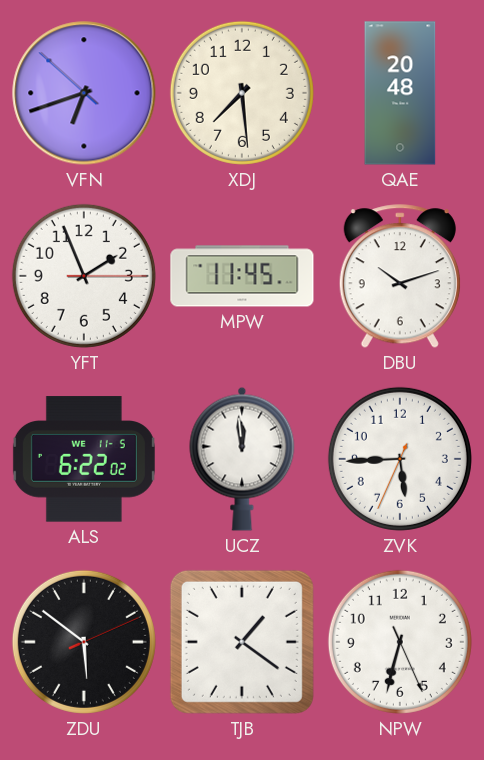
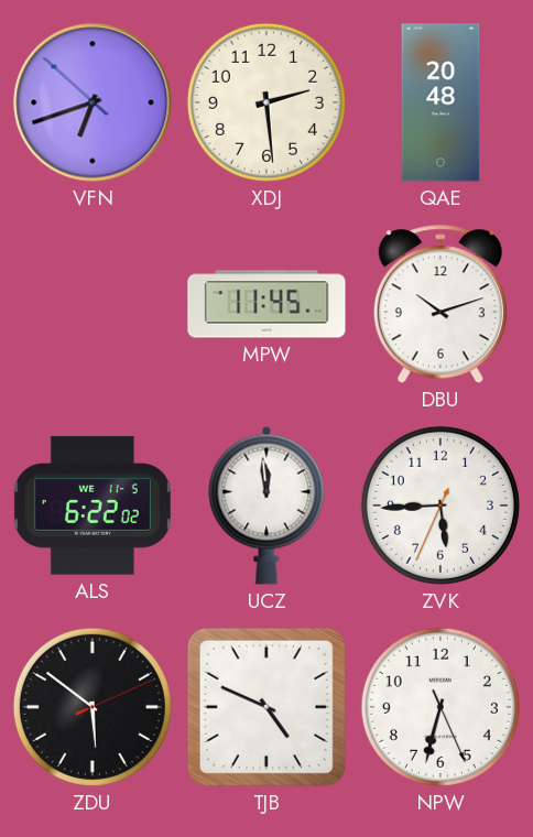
XDJ: 7:29 -> 2:29 (266, 102)
YFT: 1:56 -> none (84, 276)
TJB: 1:21 -> 4:49 (266, 707)
